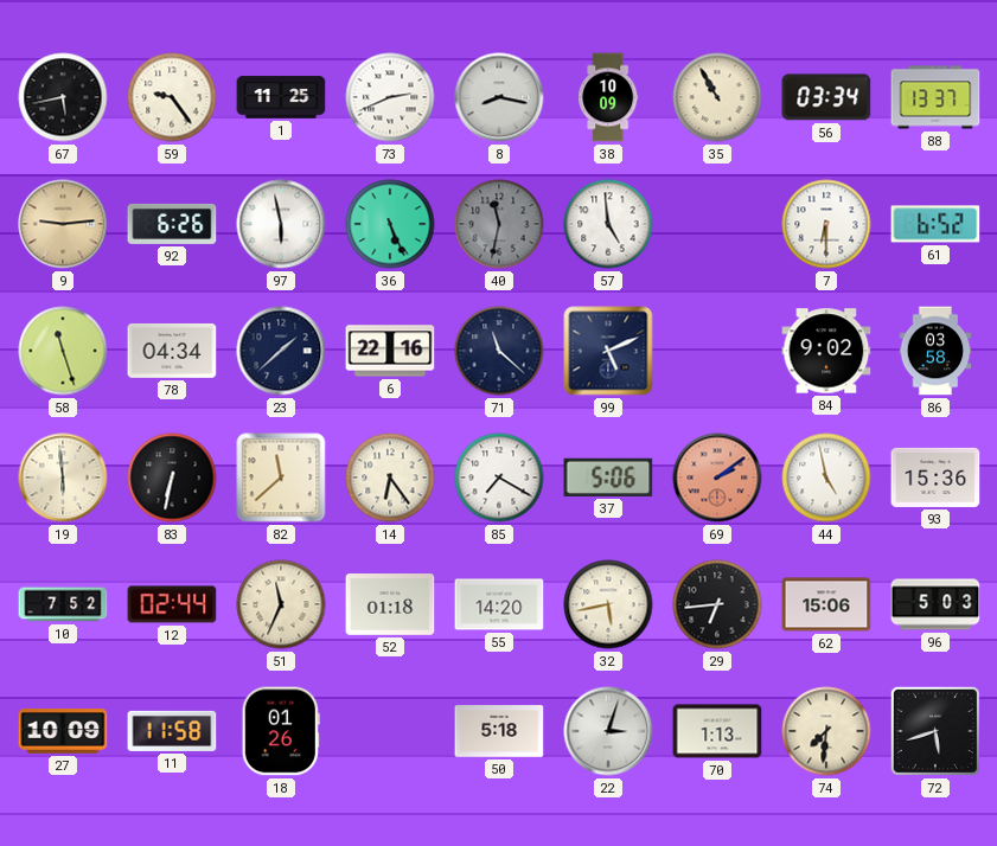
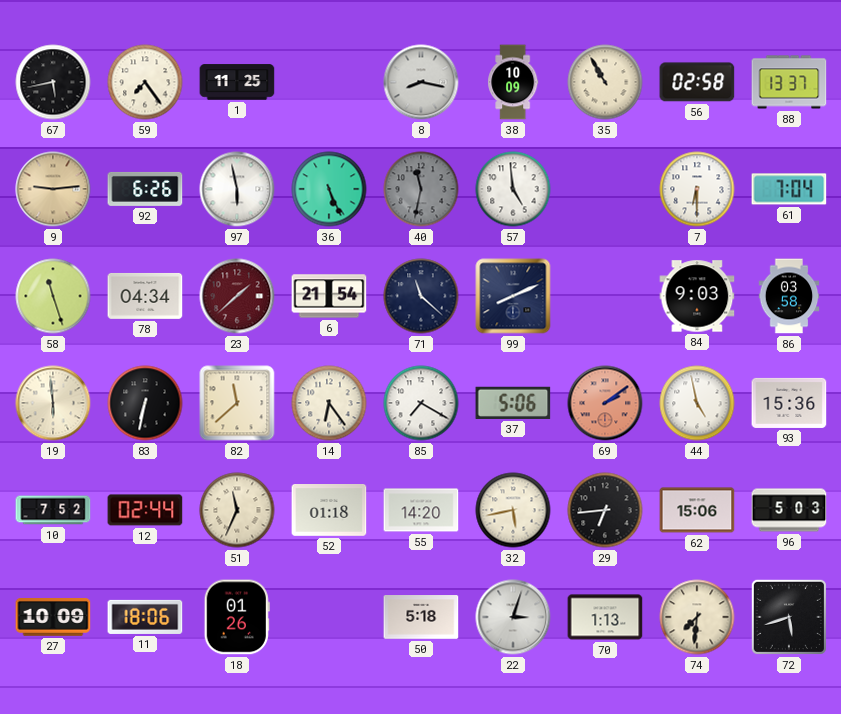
59: 9:24 -> 7:24 (145, 82)
73: 2:41 -> none (390, 97)
56: 03:34 -> 02:58 (697, 82)
61: 6:52 -> 7:04 (789, 189)
23 dial: navy -> burgundy (237, 296)
6: 22:16 -> 21:54 (329, 296)
99: 5:11 -> 8:11 (513, 296)
84: 9:02 -> 9:03 (697, 296)
11: 11:58 -> 18:06 (145, 617)
